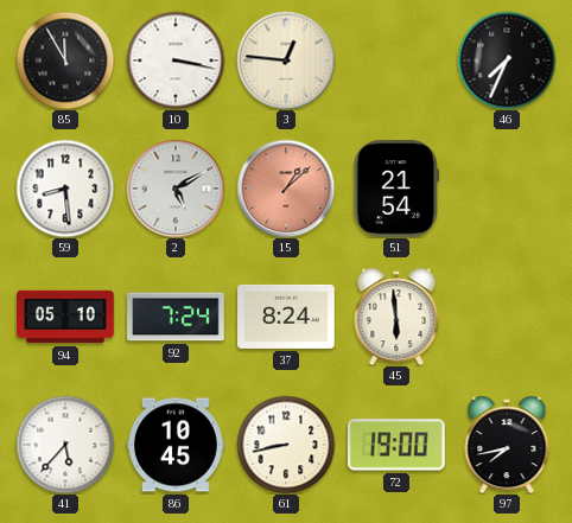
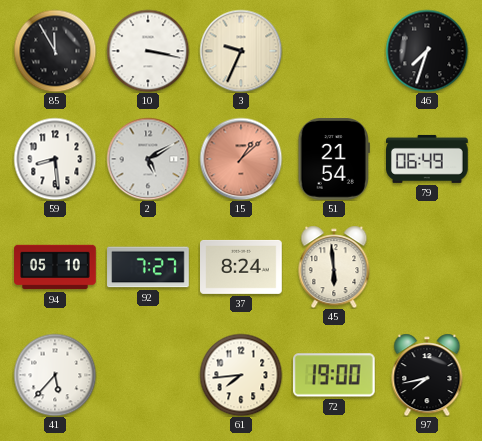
3: 12:46 -> 9:34 (241, 51)
46: 7:34 -> 7:33 (427, 51)
79: none -> 06:49 (428, 159)
92: 7:24 -> 7:27 (148, 267)
86: 10:45 -> none (176, 445)
61: 8:43 -> 7:44 (241, 375)
